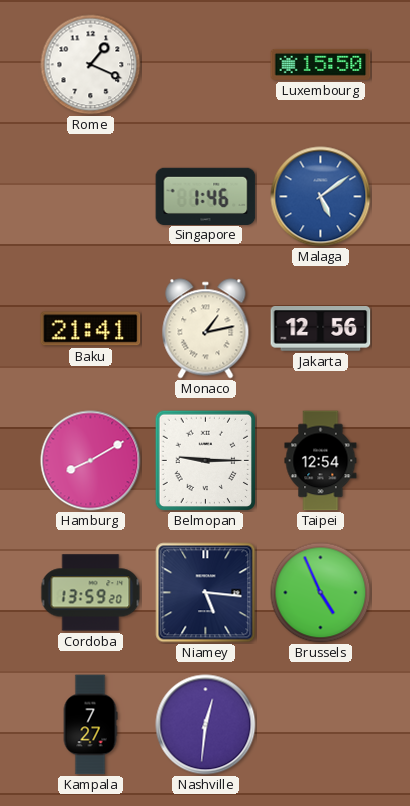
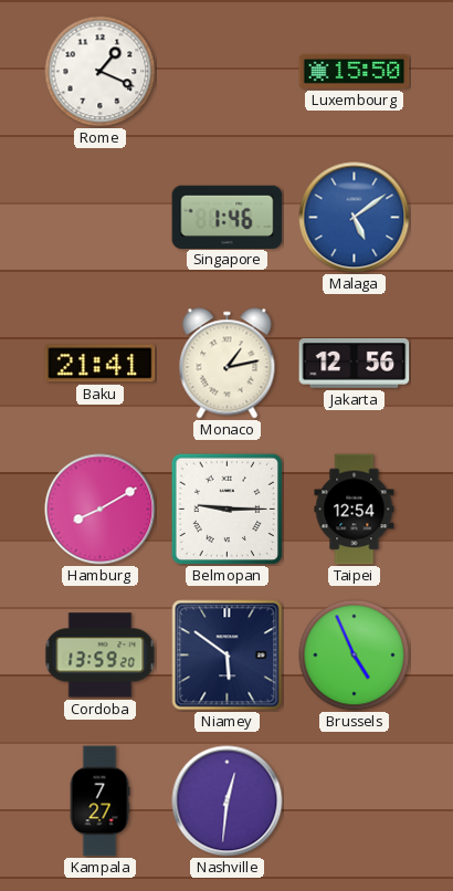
Niamey: 5:16 -> 5:51 (228, 656)
